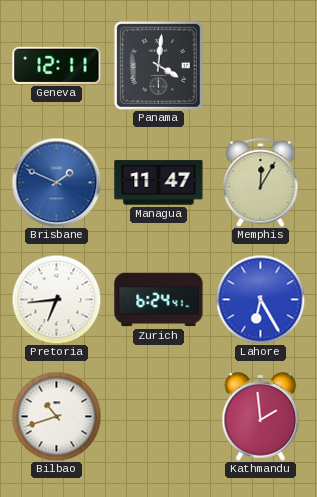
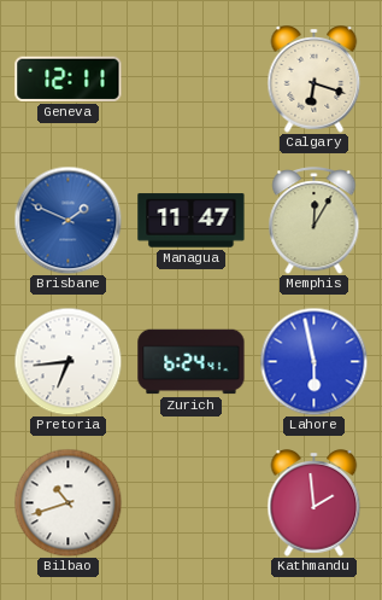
Panama: 4:01 -> none (158, 65)
Calgary: none -> 6:18 (315, 80)
Lahore: 6:25 -> 5:58 (313, 361)
